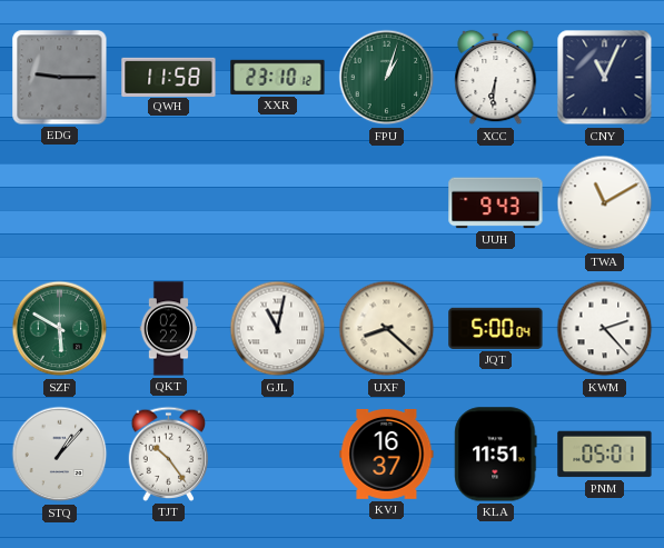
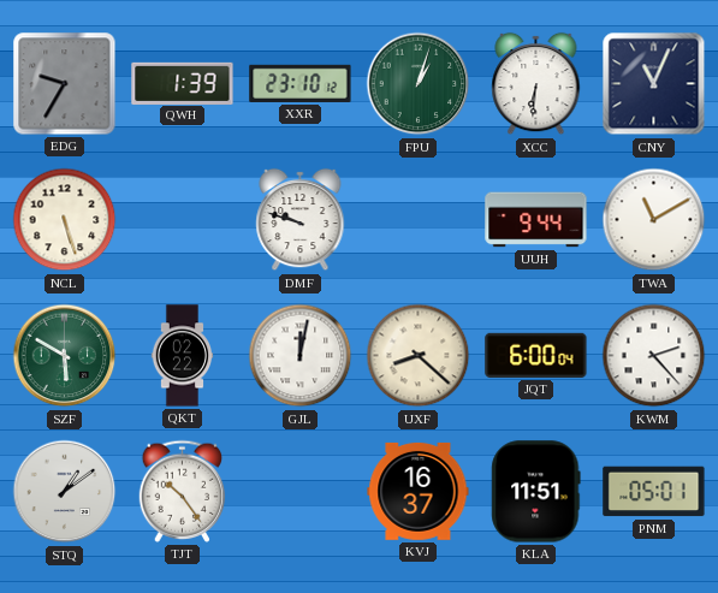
EDG: 9:15 -> 9:35 (65, 84)
QWH: 11:58 -> 1:39 (183, 83)
NCL: none -> 5:27 (65, 220)
DMF: none -> 9:48 (301, 220)
UUH: 9:43 -> 9:44 (536, 220)
GJL: 11:02 -> 12:02 (301, 356)
JQT: 5:00 -> 6:00 (536, 355)
STQ: 1:07 -> 1:09 (65, 492)
